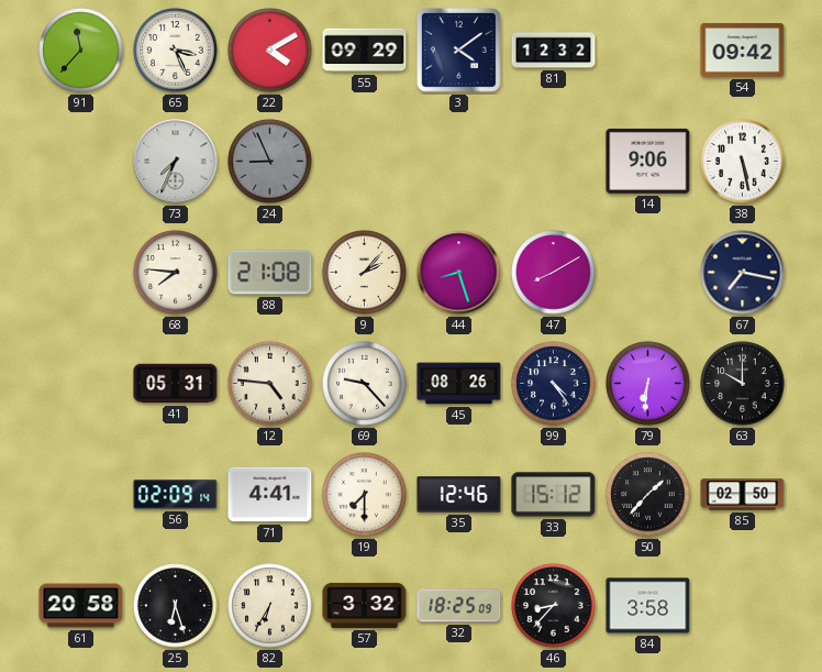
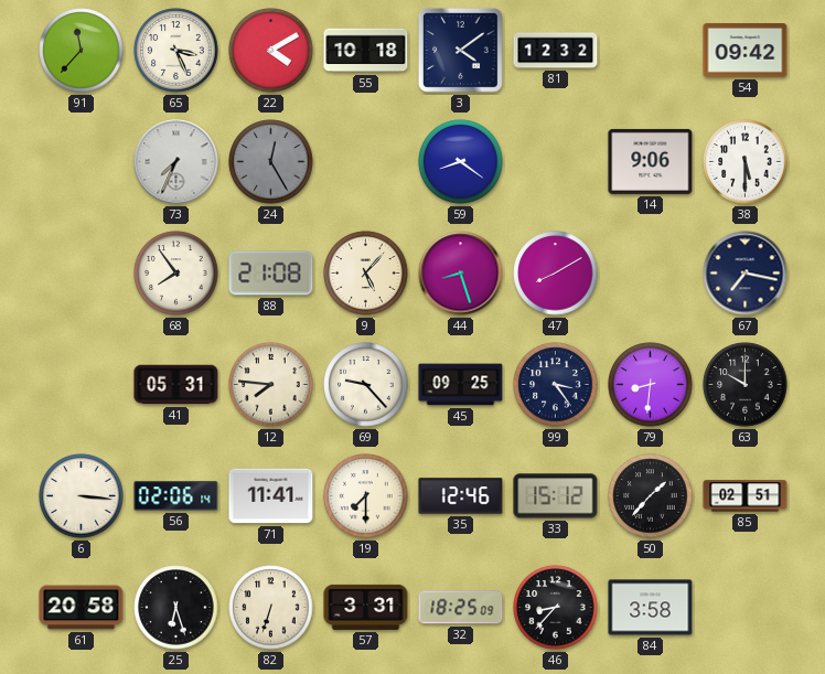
55: 09:29 -> 10:18 (366, 51)
24: 8:56 -> 12:25 (271, 162)
59: none -> 8:21 (461, 162)
38: 5:28 -> 5:30 (746, 162)
68: 7:46 -> 7:54 (176, 274)
9: 2:07 -> 5:07 (366, 274)
12: 4:46 -> 7:46 (271, 385)
45: 08:26 -> 09:25 (461, 385)
99: 4:24 -> 3:24 (556, 385)
79: 6:31 -> 8:31 (651, 385)
6: none -> 3:16 (82, 496)
56: 02:09 -> 02:06 (176, 496)
71: 4:41 -> 11:41 (271, 496)
85: 02:50 -> 02:51 (746, 496)
82: 6:35 -> 6:33 (271, 608)
57: 3:32 -> 3:31 (366, 607)
